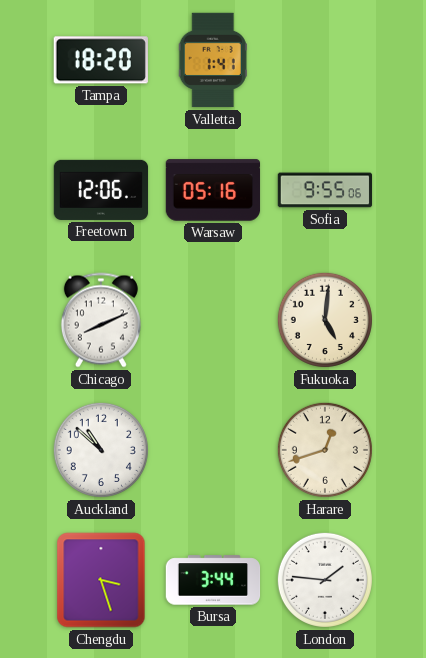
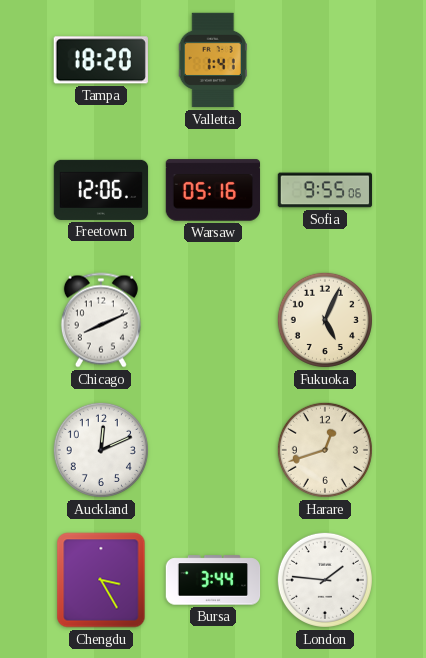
Fukuoka: 5:01 -> 5:04 (325, 320)
Auckland: 10:52 -> 12:11 (101, 450)
Chengdu: 3:27 -> 3:25 (101, 580)
